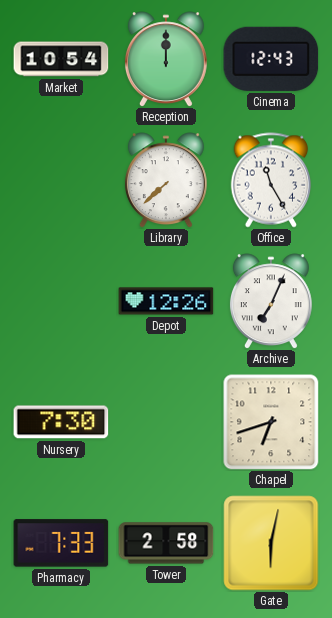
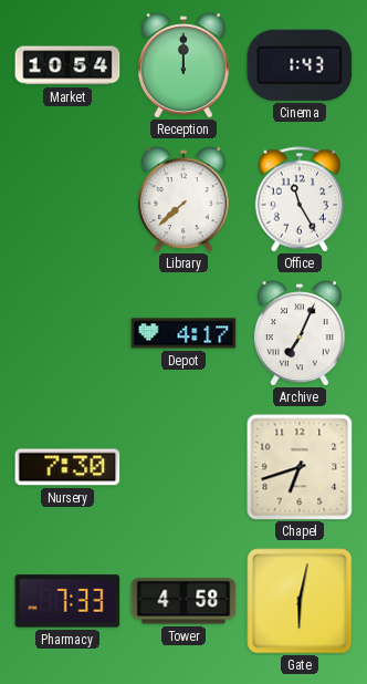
Cinema: 12:43 -> 1:43 (300, 65)
Depot: 12:26 -> 4:17 (183, 333)
Tower: 2:58 -> 4:58 (183, 601)
